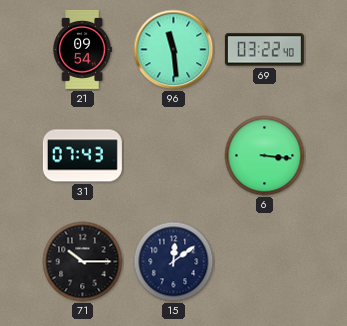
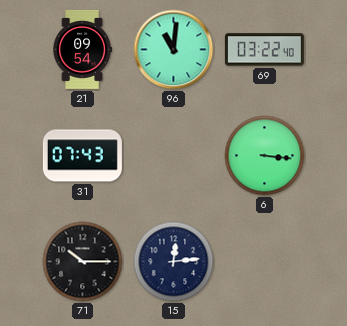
96: 11:29 -> 11:01 (174, 50)
15: 12:09 -> 12:14 (174, 262)
